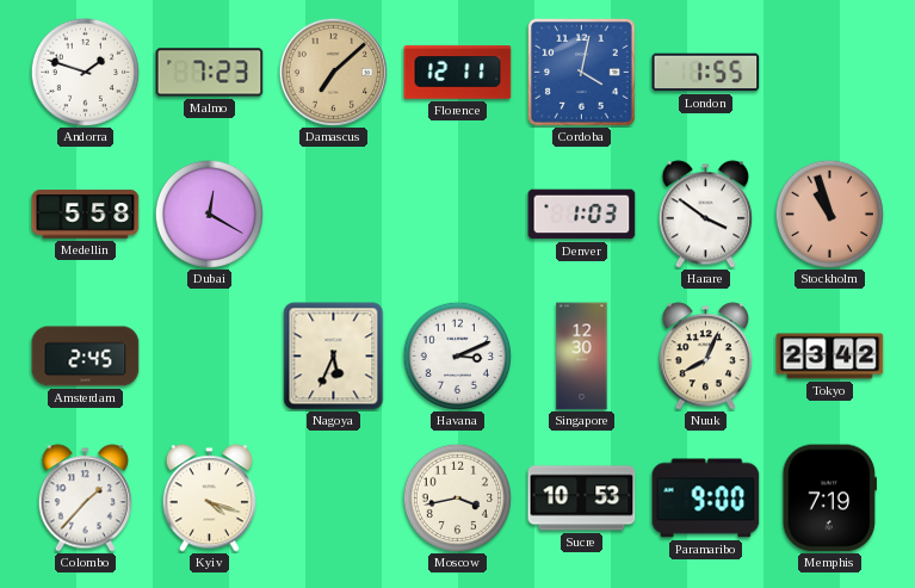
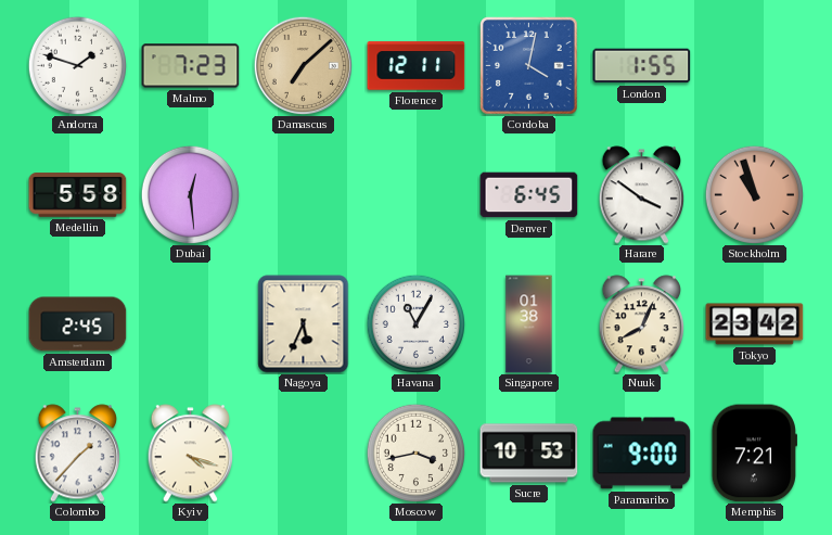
Dubai: 12:20 -> 12:29 (190, 194)
Denver: 1:03 -> 6:45 (529, 195)
Havana: 3:11 -> 11:05 (415, 323)
Singapore: 12:30 -> 01:38 (529, 324)
Memphis: 7:19 -> 7:21 (754, 454)
